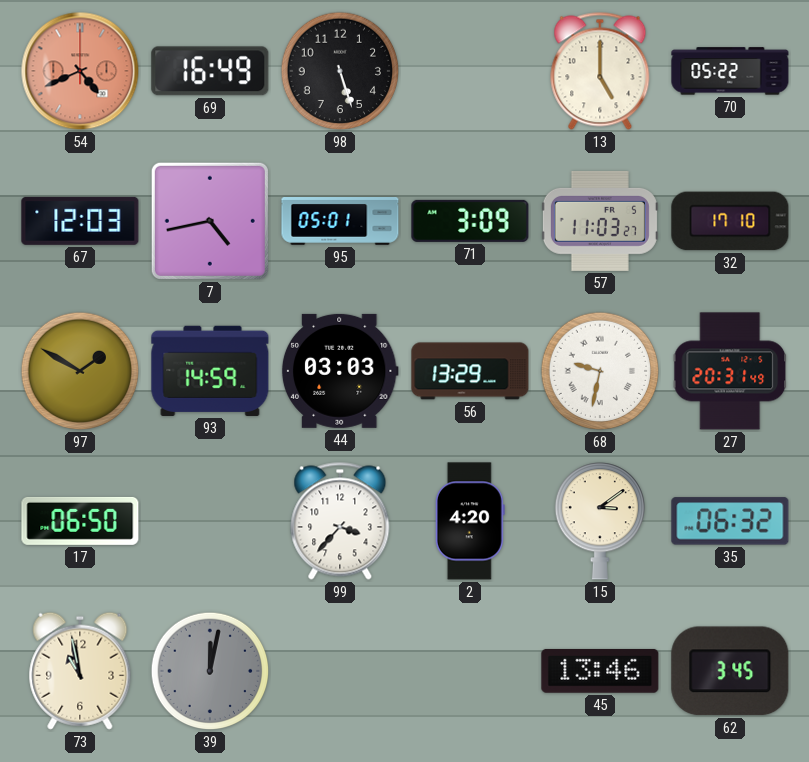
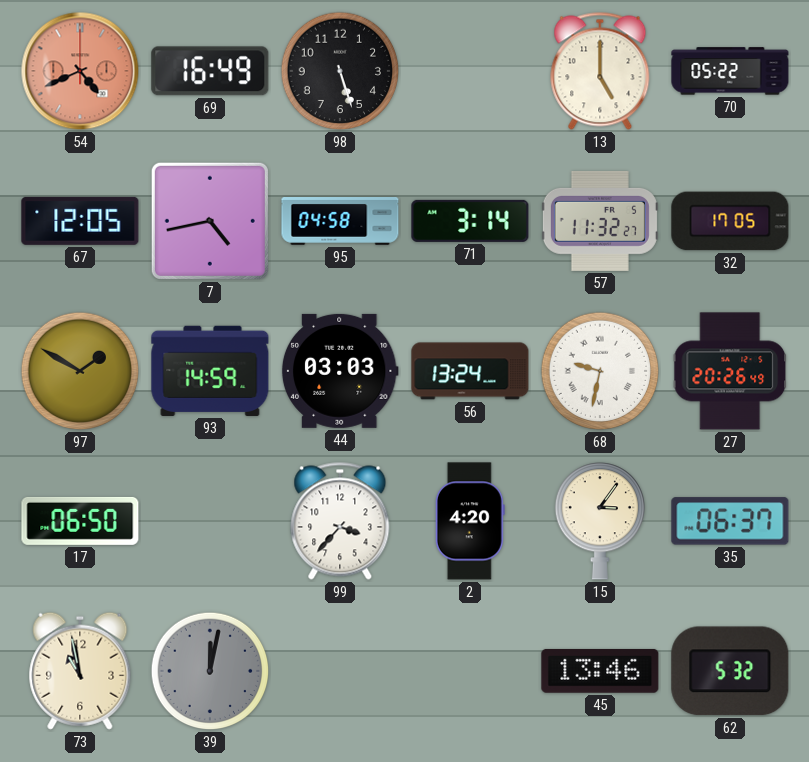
67: 12:03 -> 12:05 (80, 221)
95: 05:01 -> 04:58 (340, 222)
71: 3:09 -> 3:14 (470, 221)
57: 11:03 -> 11:32 (600, 221)
32: 17:10 -> 17:05 (730, 221)
56: 13:29 -> 13:24 (470, 371)
27: 20:31 -> 20:26 (730, 371)
15: 3:09 -> 3:06 (599, 521)
35: 06:32 -> 06:37 (730, 521)
62: 3:45 -> 5:32 (730, 671)
